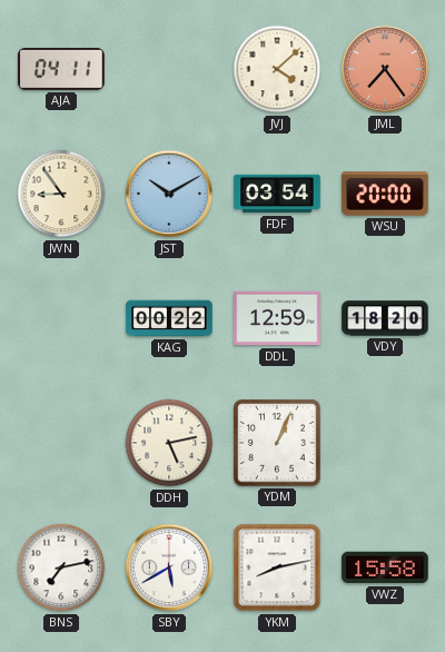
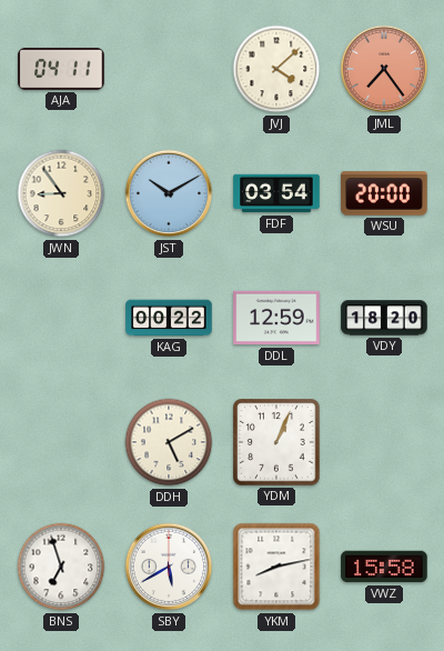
DDH: 5:13 -> 5:10 (169, 442)
BNS: 7:13 -> 6:57 (61, 567)
